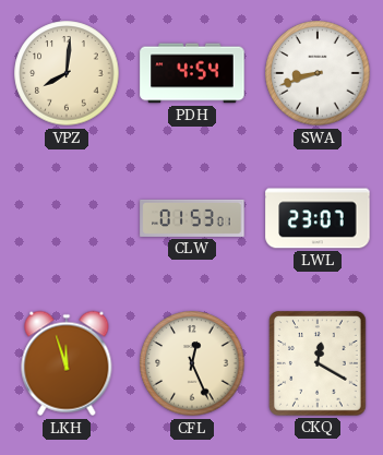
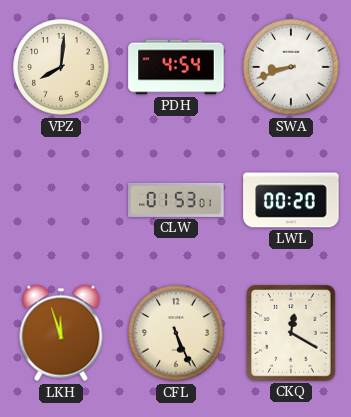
LWL: 23:07 -> 00:20 (291, 200)
CFL: 12:26 -> 5:26 (176, 333)
